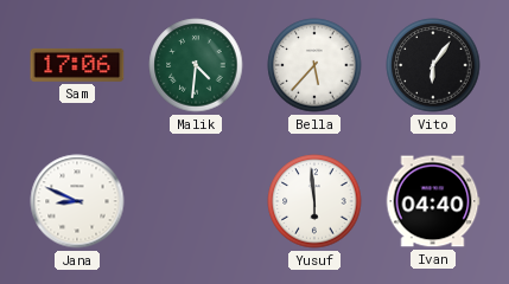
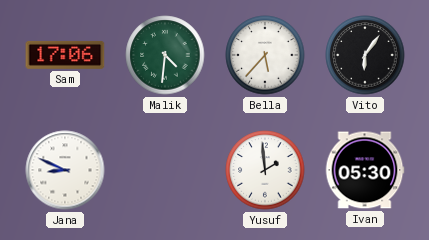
Yusuf: 5:59 -> 1:59 (265, 170)
Ivan: 04:40 -> 05:30 (365, 170)
